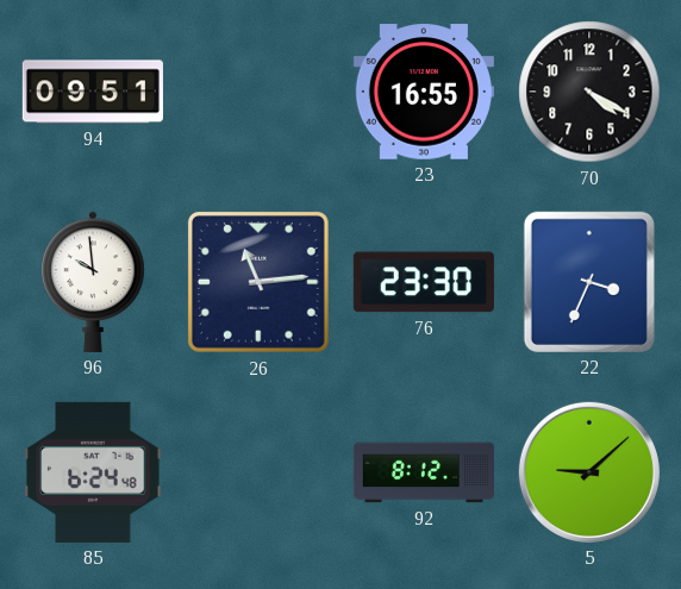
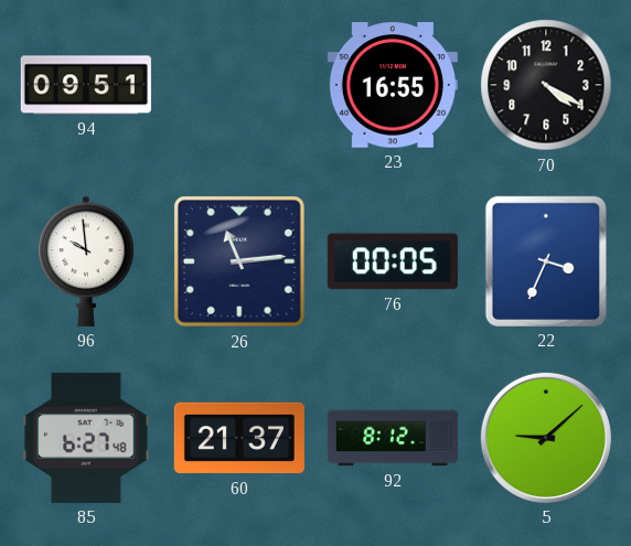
76: 23:30 -> 00:05 (393, 261)
85: 6:24 -> 6:27 (86, 438)
60: none -> 21:37 (239, 438)
